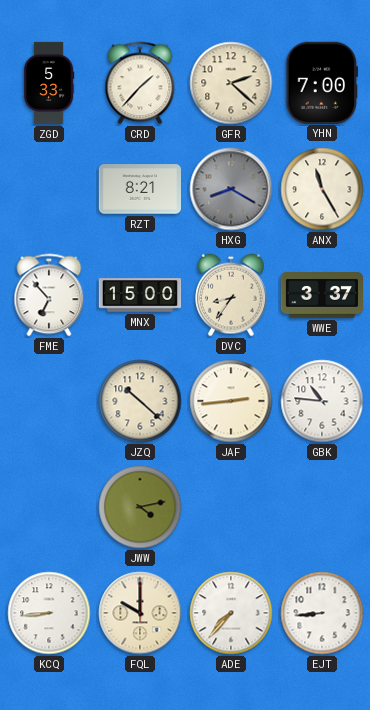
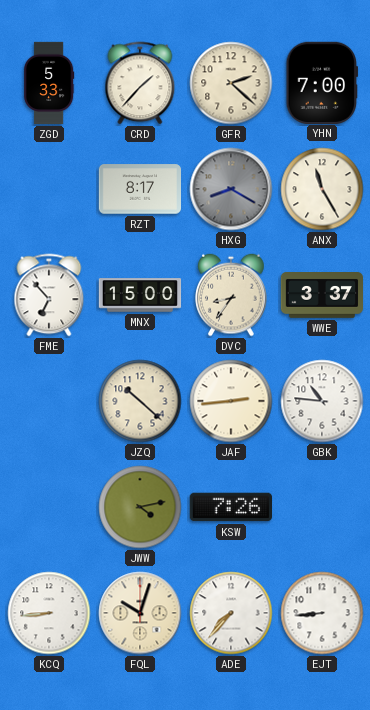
RZT: 8:21 -> 8:17 (139, 189)
KSW: none -> 7:26 (230, 507)
FQL: 10:00 -> 10:03 (140, 613)
